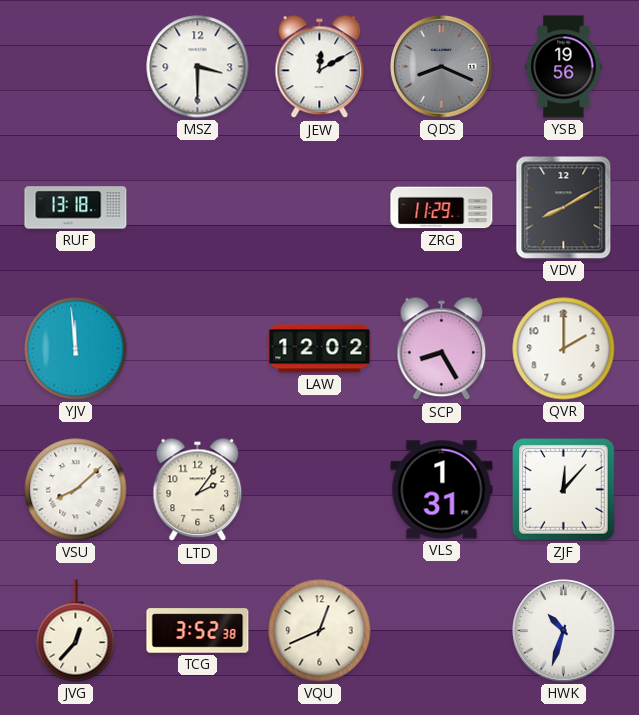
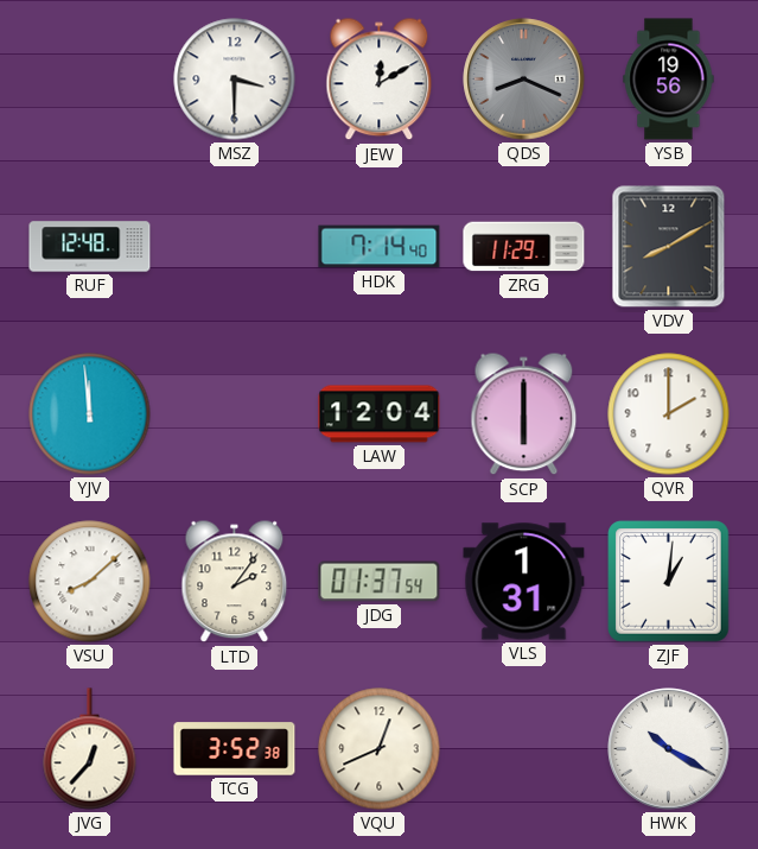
RUF: 13:18 -> 12:48 (90, 247)
HDK: none -> 7:14 (380, 247)
LAW: 12:02 -> 12:04 (380, 414)
SCP: 8:25 -> 6:00 (524, 414)
JDG: none -> 01:37 (380, 582)
ZJF: 12:07 -> 1:01 (669, 582)
HWK: 10:33 -> 10:20 (669, 749)
